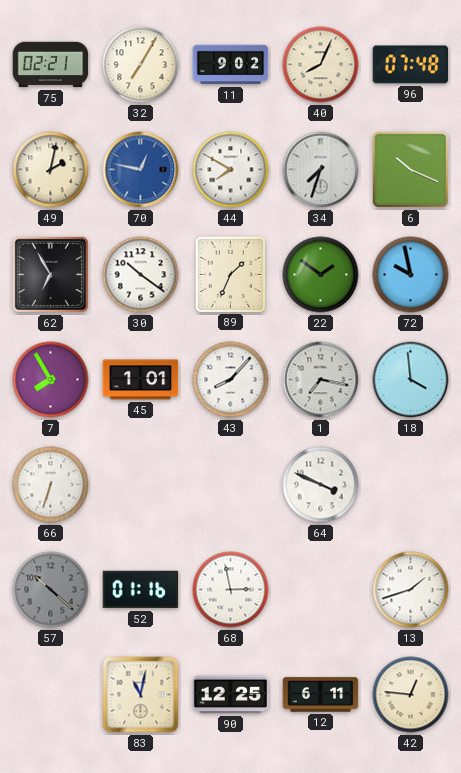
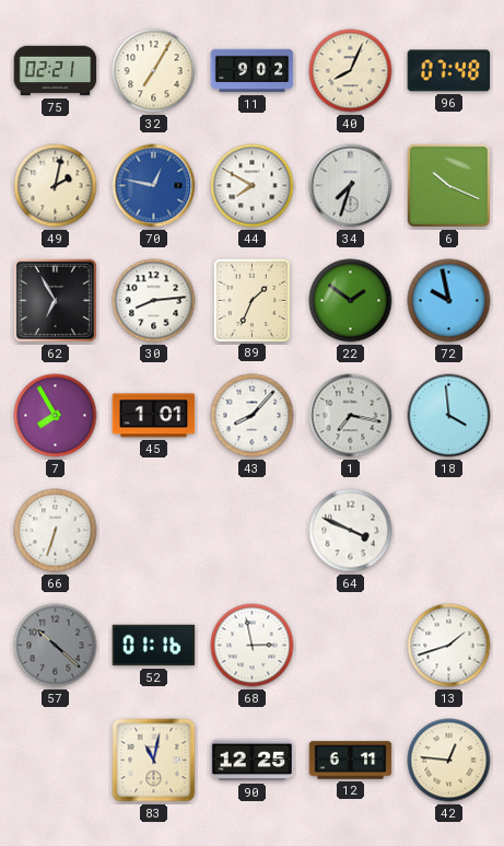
30: 10:21 -> 8:14 (154, 301)
